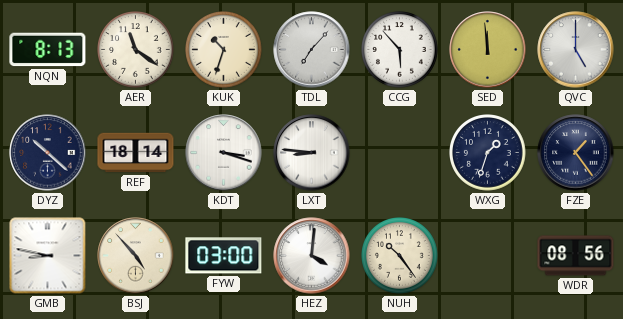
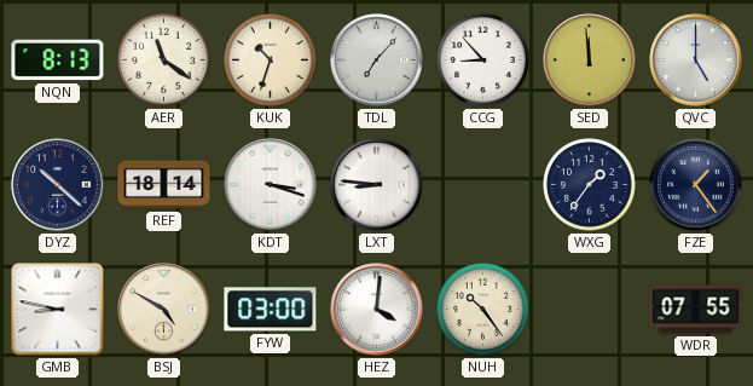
CCG: 5:53 -> 8:53 (483, 61)
WXG: 1:33 -> 1:36 (590, 185)
BSJ: 4:53 -> 4:50 (164, 310)
WDR: 08:56 -> 07:55 (696, 310)
